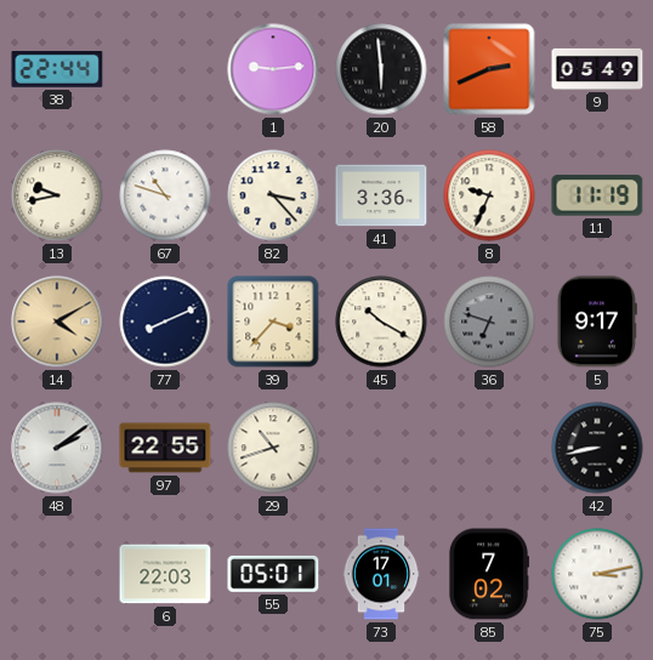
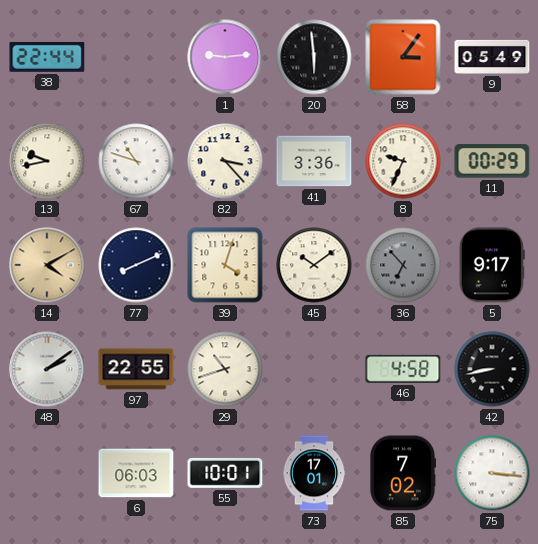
58: 2:41 -> 3:06 (403, 57)
11: 11:19 -> 00:29 (492, 161)
39: 3:37 -> 4:03 (225, 265)
45: 10:20 -> 10:09 (314, 265)
36: 6:48 -> 6:53 (403, 265)
46: none -> 4:58 (403, 369)
6: 22:03 -> 06:03 (136, 473)
55: 05:01 -> 10:01 (225, 473)
75: 3:13 -> 3:16 (492, 473)
